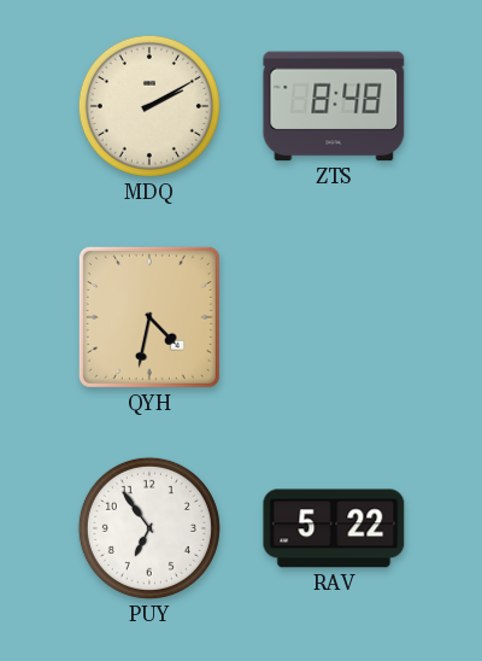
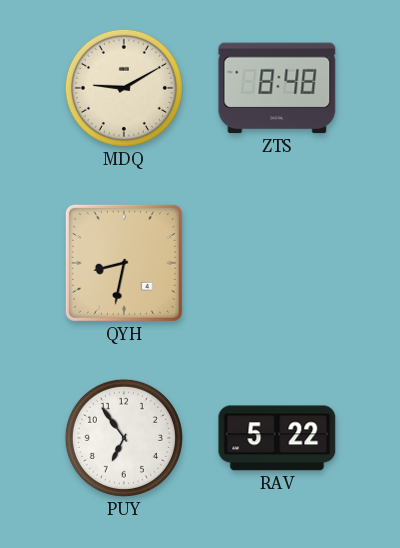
MDQ: 2:10 -> 9:10 (124, 88)
QYH: 4:32 -> 8:32 (124, 263)
